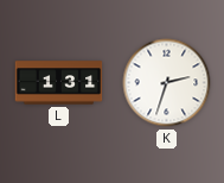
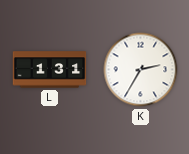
K: 2:33 -> 2:35 (141, 70)
